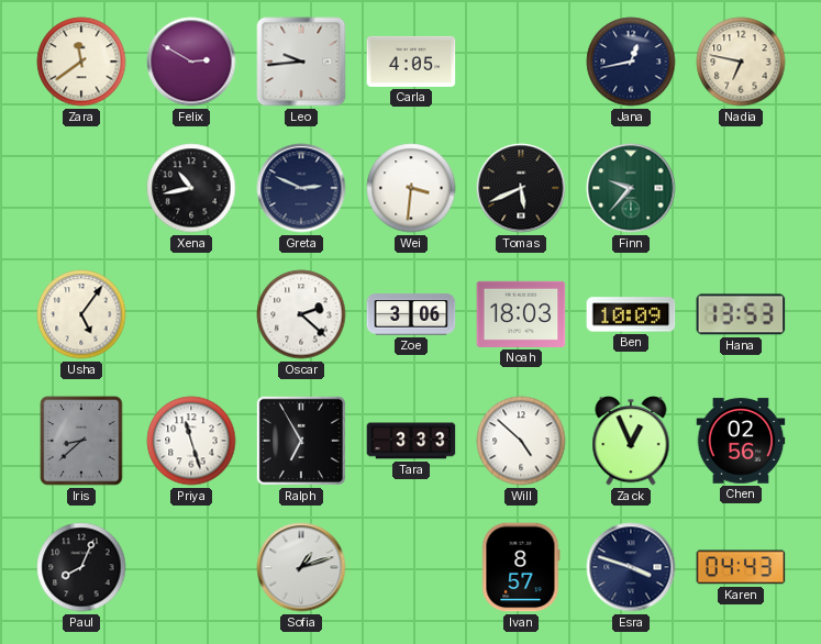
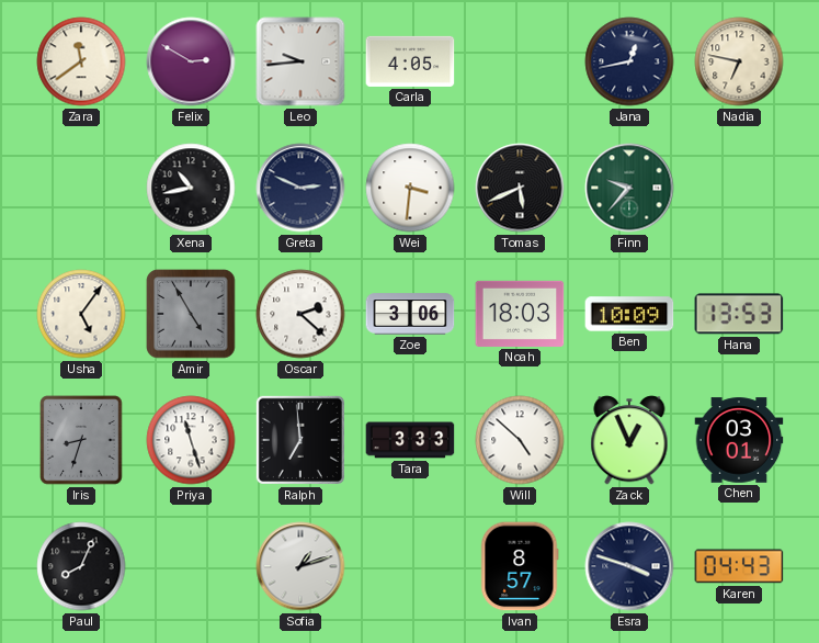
Amir: none -> 4:55 (191, 314)
Iris: 8:38 -> 8:33 (81, 440)
Ralph: 6:55 -> 6:59 (300, 440)
Chen: 02:56 -> 03:01 (739, 440)
